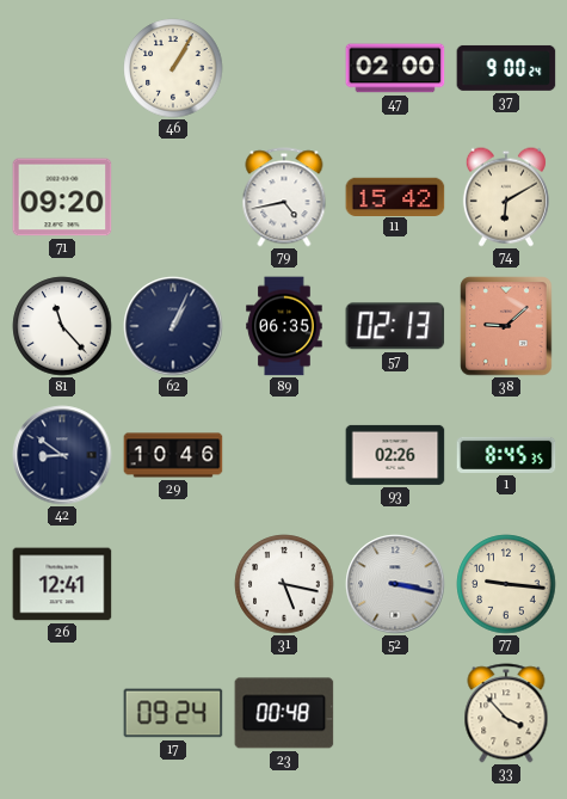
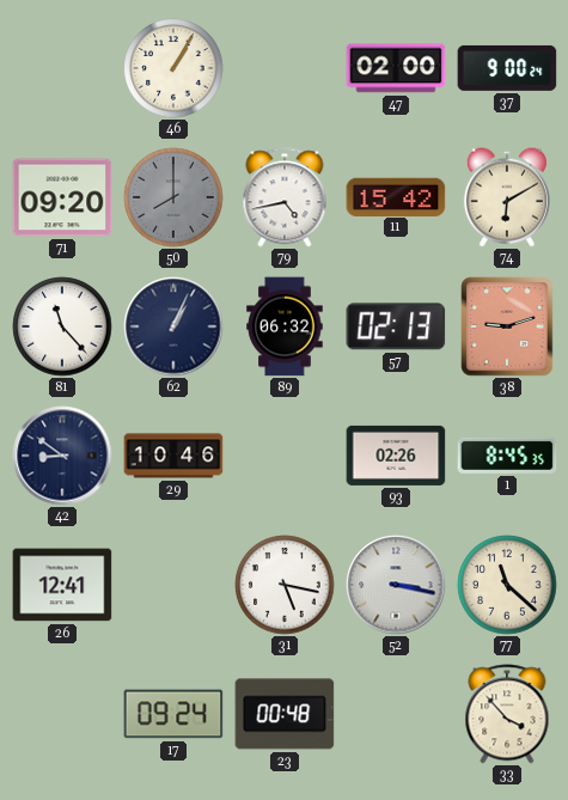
50: none -> 8:00 (173, 197)
89: 06:35 -> 06:32 (285, 326)
38: 9:08 -> 9:12 (507, 326)
77: 9:16 -> 11:22 (507, 585)
